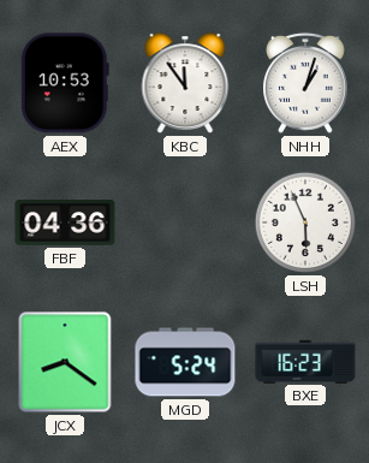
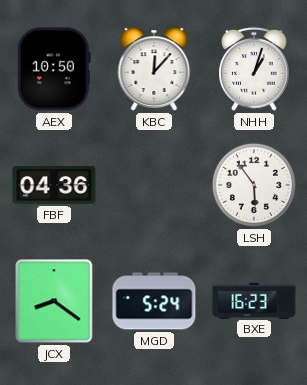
AEX: 10:53 -> 10:50 (54, 69)
KBC: 11:54 -> 12:07 (154, 69)
LSH: 5:56 -> 5:54 (254, 185)
